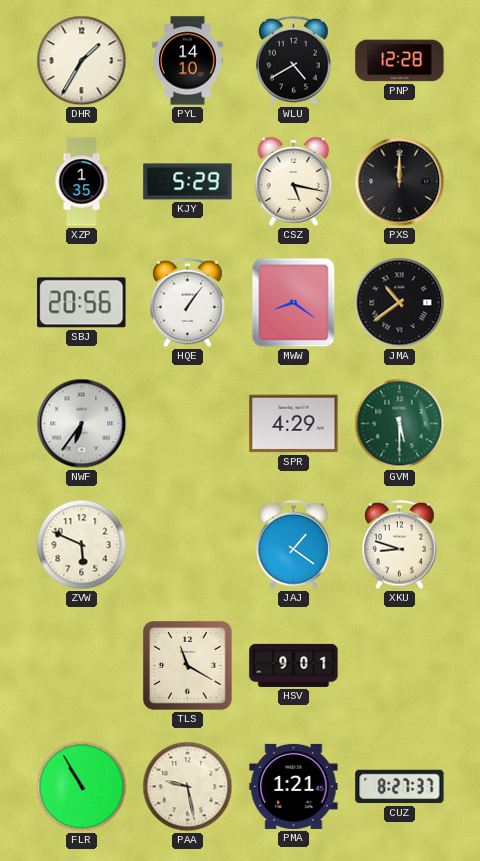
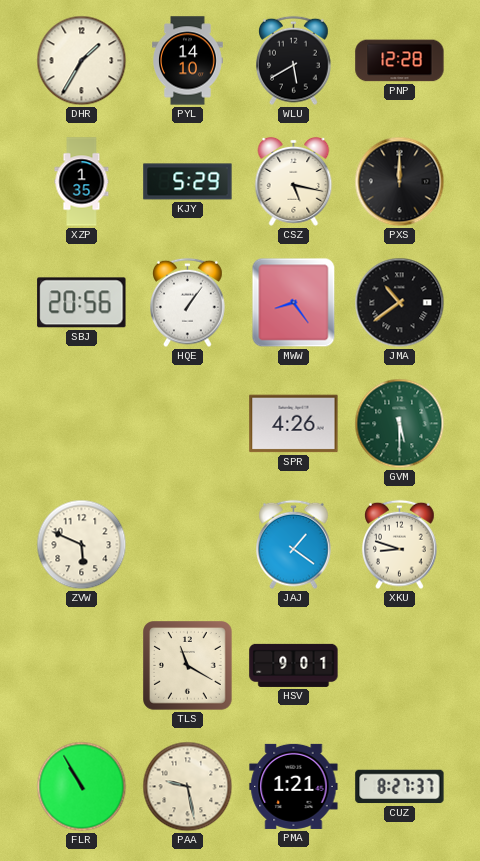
WLU: 4:40 -> 5:40 (294, 61)
MWW: 8:21 -> 8:24 (294, 303)
NWF: 6:36 -> none (82, 424)
SPR: 4:29 -> 4:26 (294, 424)
